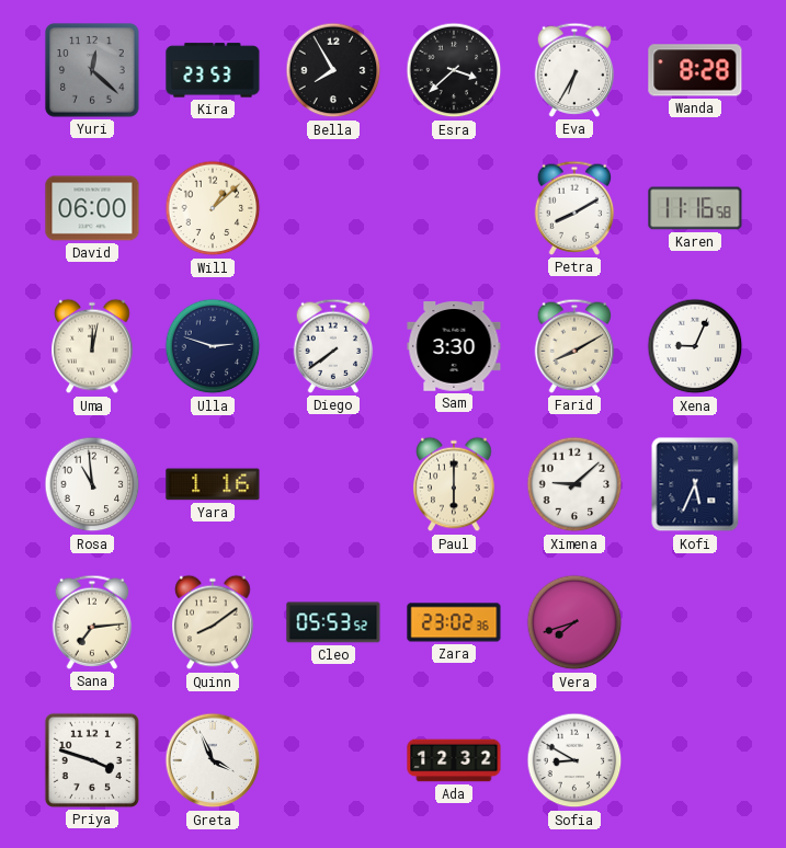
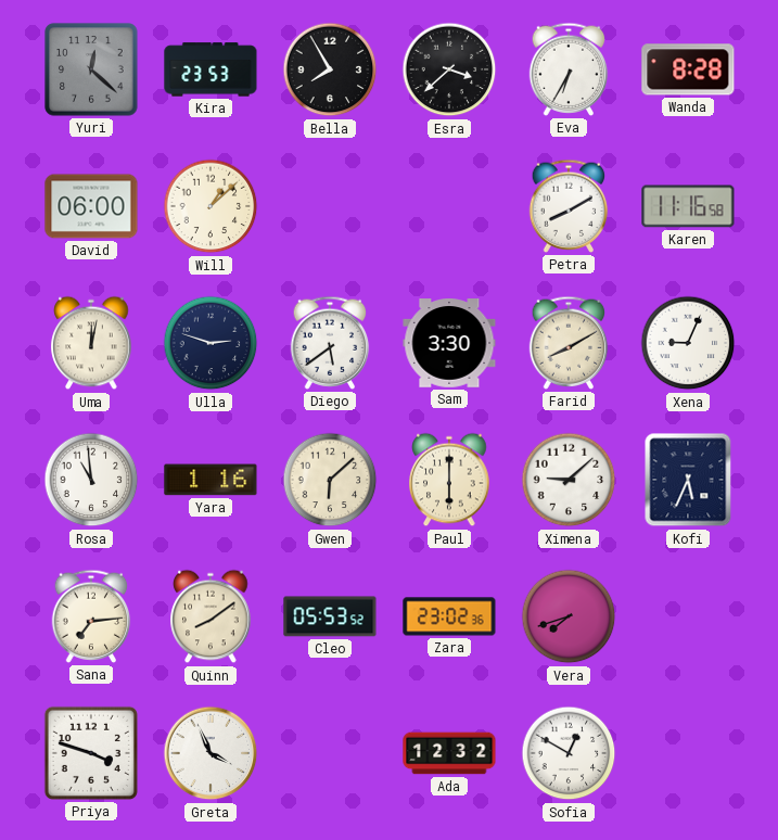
Diego: 7:39 -> 5:39 (330, 343)
Gwen: none -> 6:08 (330, 480)
Sofia: 8:50 -> 12:50 (569, 753)
